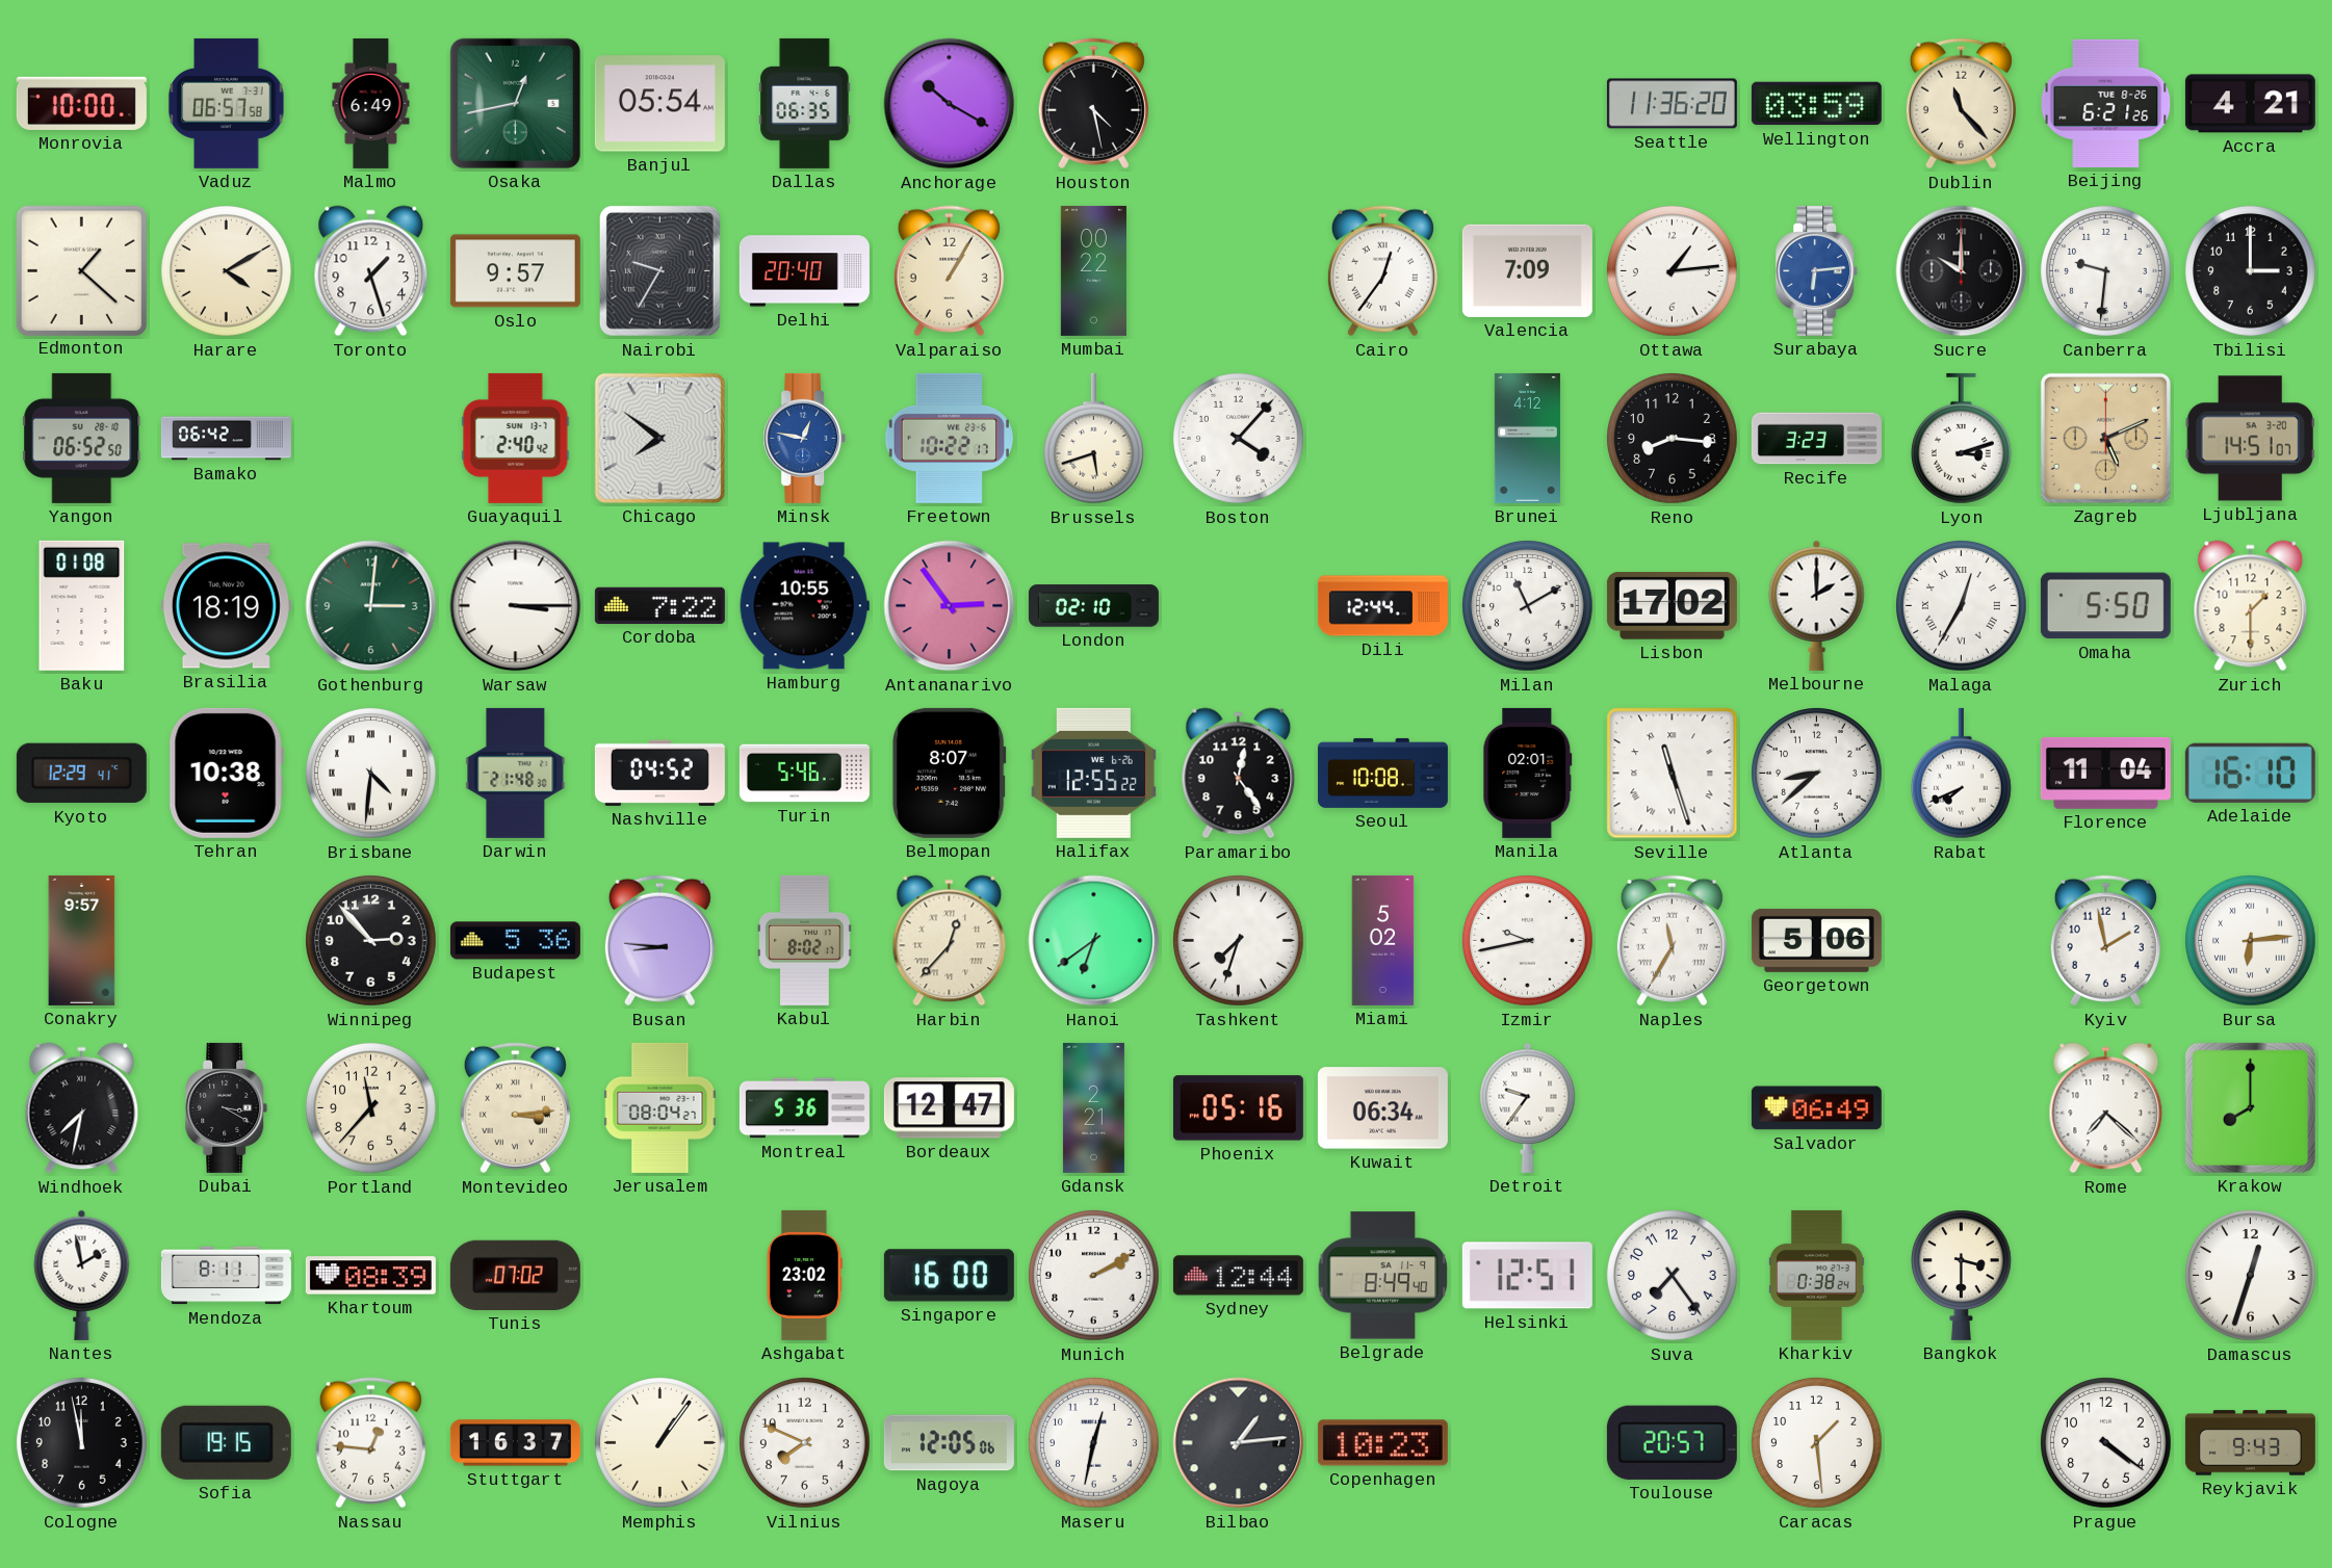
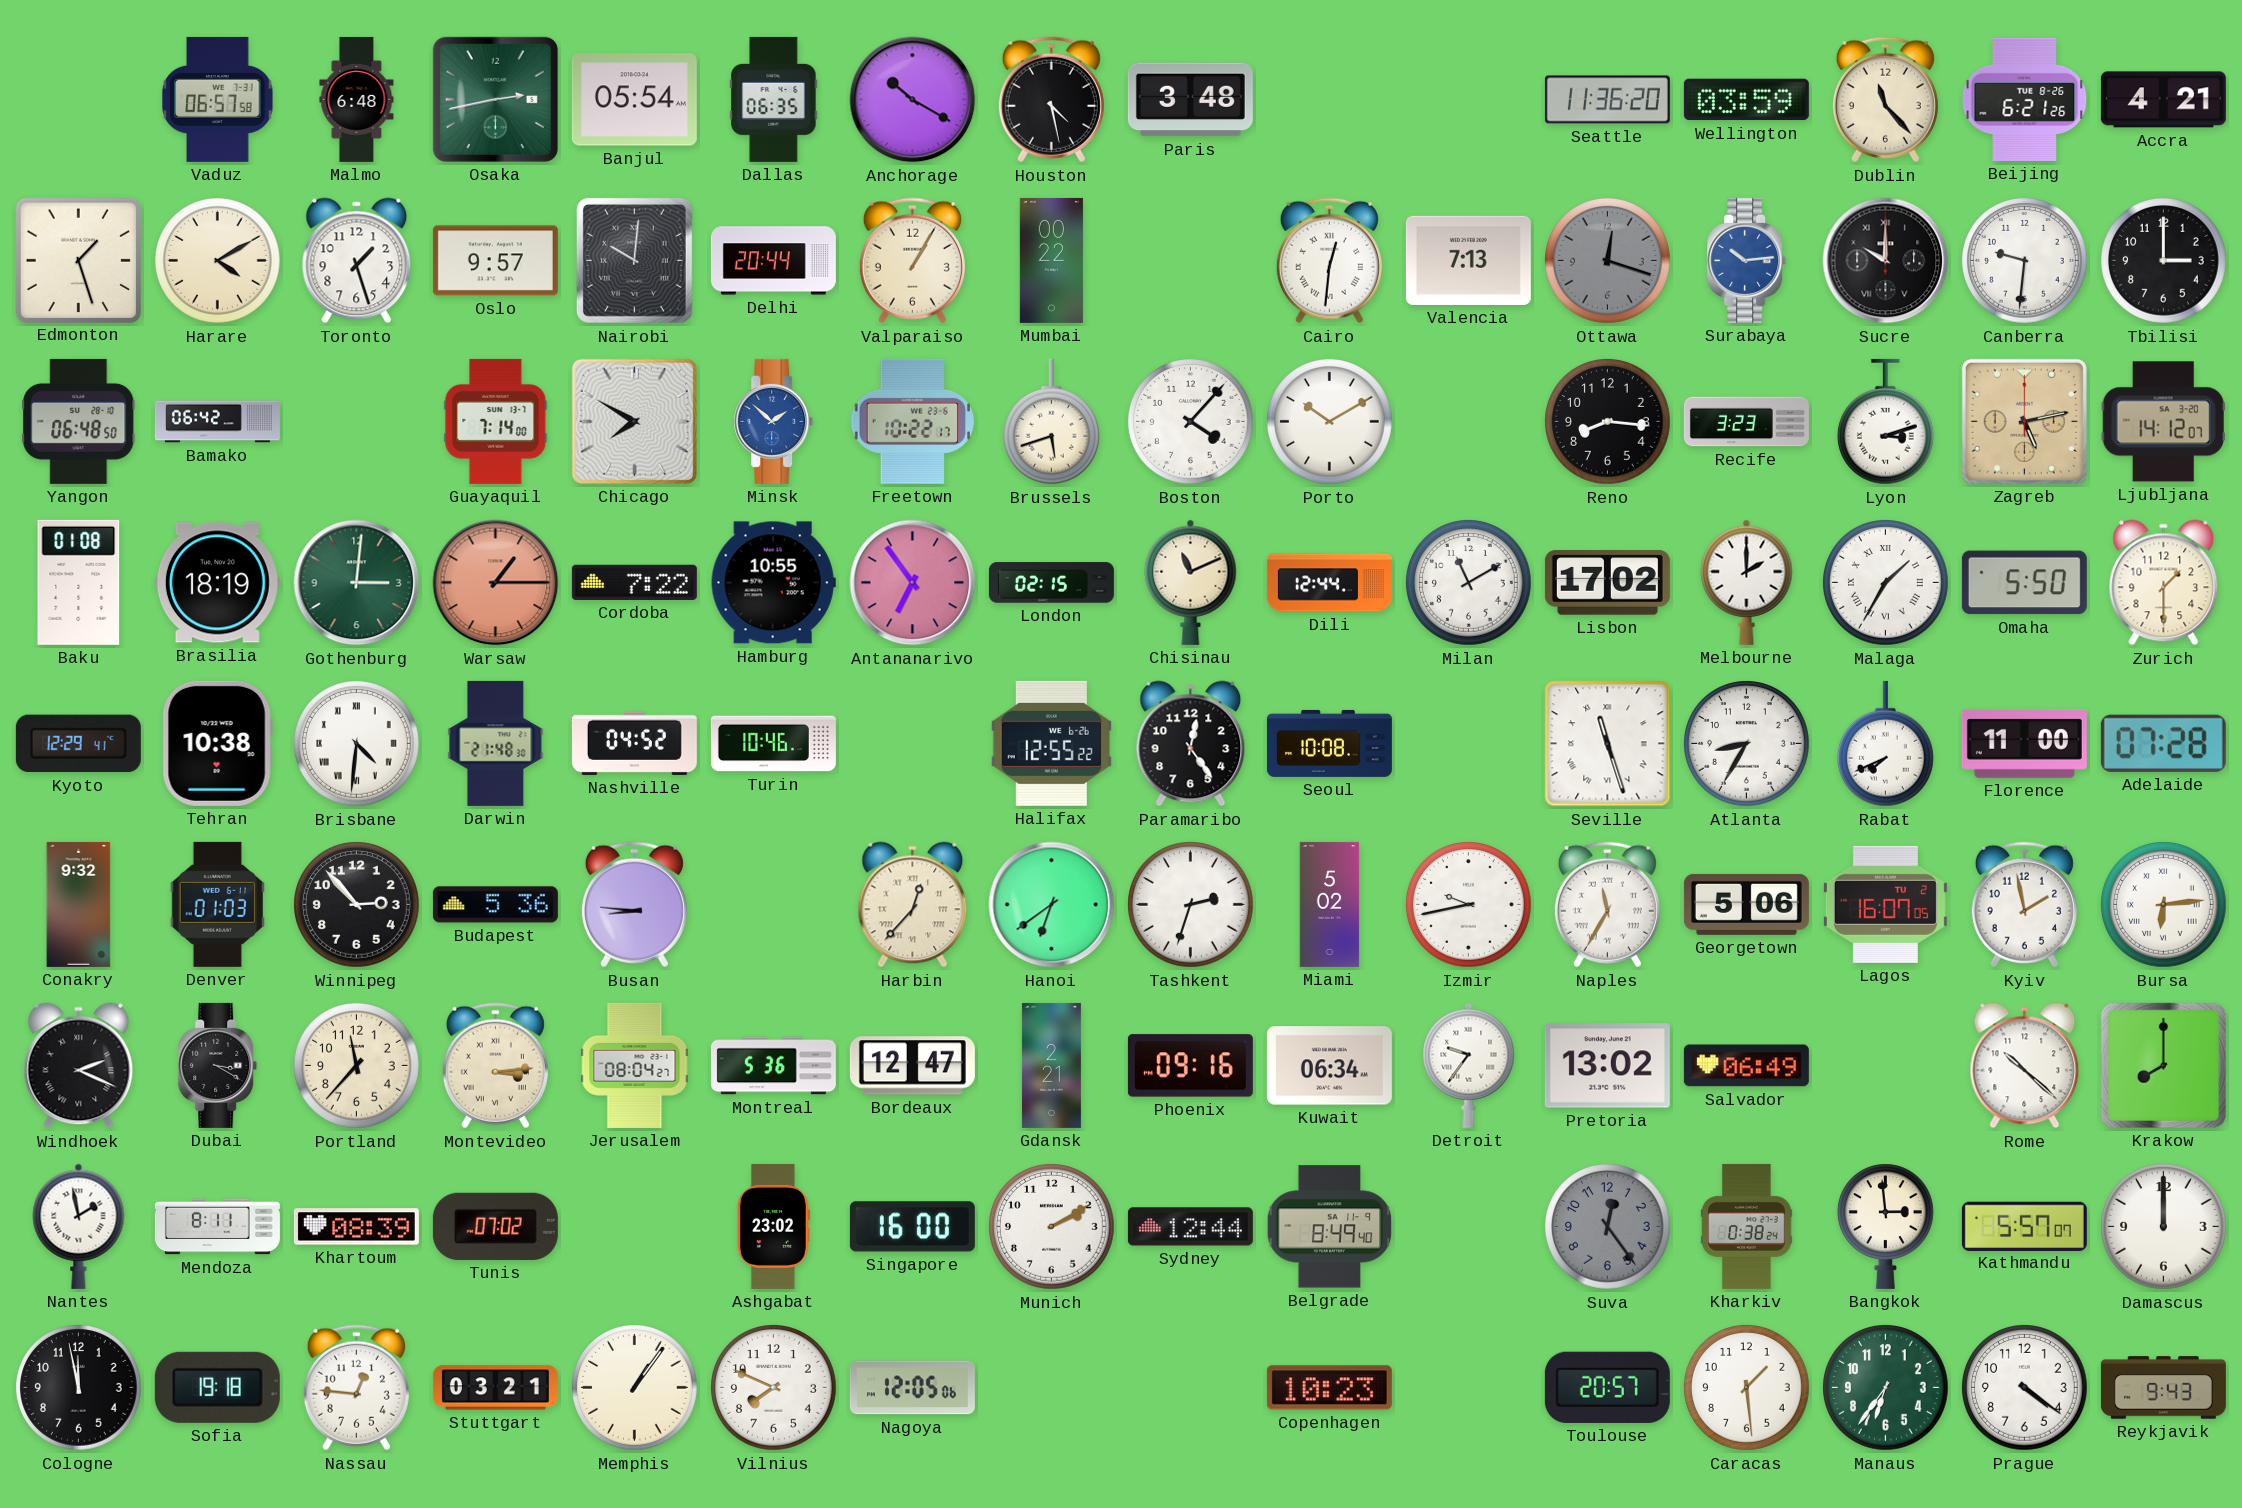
Monrovia: 10:00 -> none (81, 103)
Malmo: 6:49 -> 6:48 (357, 99)
Osaka: 12:43 -> 2:43 (495, 99)
Paris: none -> 3:48 (1190, 100)
Edmonton: 1:22 -> 1:27 (78, 260)
Nairobi: 9:35 -> 10:01 (634, 260)
Delhi: 20:40 -> 20:44 (773, 261)
Cairo: 12:36 -> 12:31 (1329, 261)
Valencia: 7:09 -> 7:13 (1468, 260)
Ottawa: 1:14 -> 12:18 (1608, 261)
Ottawa dial: white -> grey (1608, 261)
Surabaya: 6:14 -> 10:14 (1747, 260)
Yangon: 06:52 -> 06:48 (79, 421)
Guayaquil: 2:40 -> 7:14 (496, 421)
Chicago: 7:51 -> 7:50 (634, 421)
Minsk: 12:47 -> 1:52 (774, 421)
Porto: none -> 10:10 (1330, 422)
Brunei: 4:12 -> none (1527, 438)
Zagreb: 5:11 -> 5:13 (2024, 421)
Ljubljana: 14:51 -> 14:12 (2163, 422)
Warsaw: 3:15 -> 1:15 (496, 583)
Warsaw dial: white -> salmon (496, 583)
Antananarivo: 2:54 -> 6:54 (913, 583)
London: 02:10 -> 02:15 (1051, 583)
Chisinau: none -> 11:11 (1191, 582)
Malaga: 12:35 -> 1:35 (1886, 583)
Turin: 5:46 -> 10:46 (773, 744)
Belmopan: 8:07 -> none (949, 773)
Manila: 02:01 -> none (1528, 773)
Atlanta: 8:38 -> 8:35 (1747, 744)
Florence: 11:04 -> 11:00 (2024, 743)
Adelaide: 16:10 -> 07:28 (2163, 743)
Conakry: 9:57 -> 9:32 (79, 904)
Denver: none -> 01:03 (217, 904)
Kabul: 8:02 -> none (805, 940)
Tashkent: 7:33 -> 2:33 (1191, 905)
Lagos: none -> 16:07 (1885, 904)
Windhoek: 7:32 -> 2:19 (79, 1066)
Phoenix: 05:16 -> 09:16 (1190, 1066)
Pretoria: none -> 13:02 (1607, 1066)
Rome: 7:22 -> 10:22 (2025, 1066)
Helsinki: 12:51 -> none (1527, 1276)
Suva: 7:24 -> 12:24 (1608, 1227)
Suva dial: white -> grey (1608, 1227)
Bangkok: 3:30 -> 2:59 (1885, 1226)
Kathmandu: none -> 5:57 (2024, 1226)
Damascus: 12:33 -> 12:00 (2164, 1227)
Sofia: 19:15 -> 19:18 (217, 1387)
Stuttgart: 16:37 -> 03:21 (495, 1388)
Maseru: 12:32 -> none (1094, 1443)
Bilbao: 1:14 -> none (1239, 1443)
Manaus: none -> 6:36 (1886, 1388)
